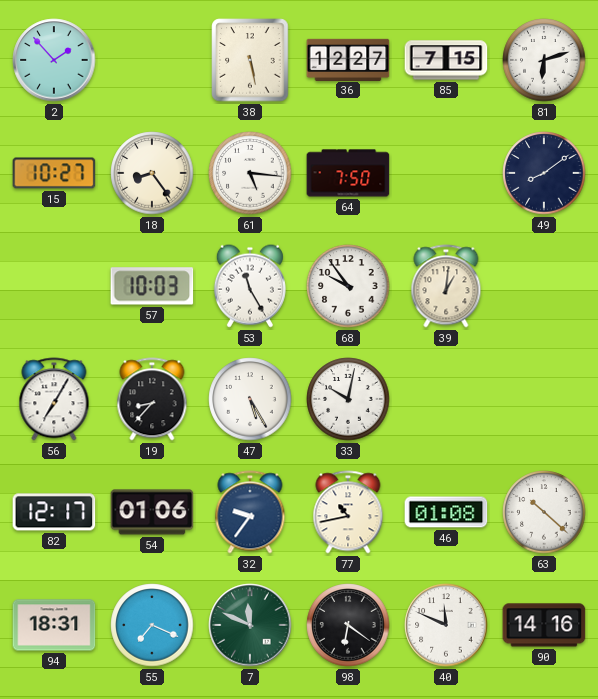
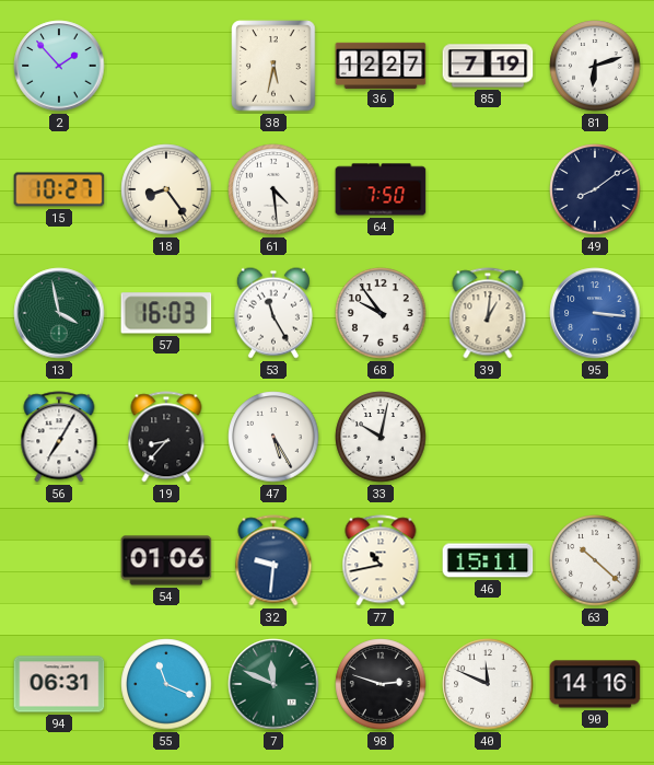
38: 5:28 -> 5:32 (273, 66)
85: 7:15 -> 7:19 (488, 66)
61: 5:16 -> 4:29 (273, 189)
13: none -> 3:58 (59, 313)
57: 10:03 -> 16:03 (166, 313)
95: none -> 3:16 (595, 313)
82: 12:17 -> none (54, 512)
32: 9:36 -> 9:31 (273, 560)
46: 01:08 -> 15:11 (488, 560)
94: 18:31 -> 06:31 (59, 684)
55: 7:19 -> 11:19 (166, 684)
98: 6:21 -> 2:48 (381, 684)
